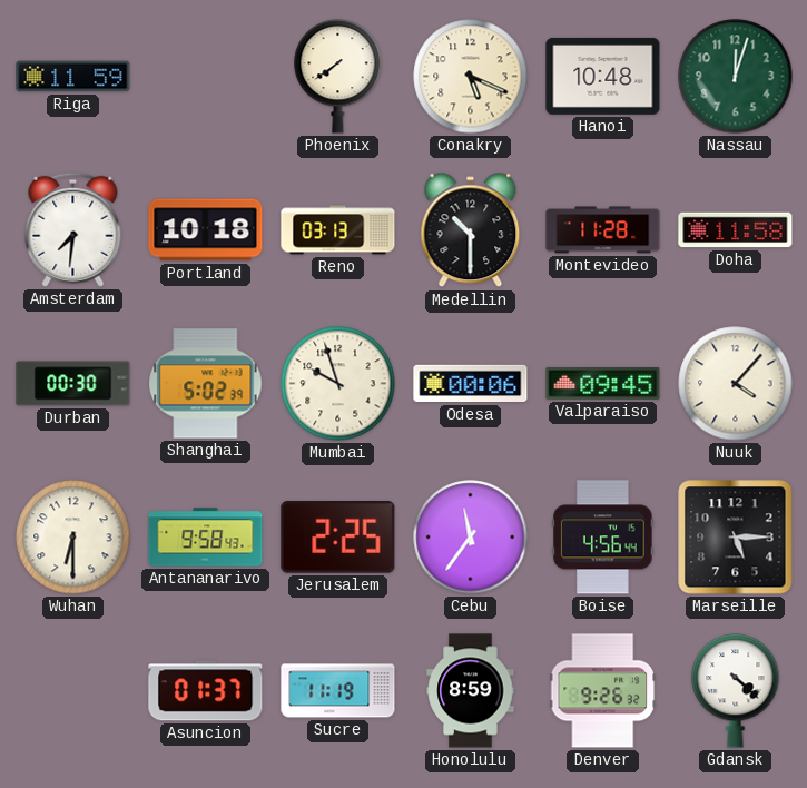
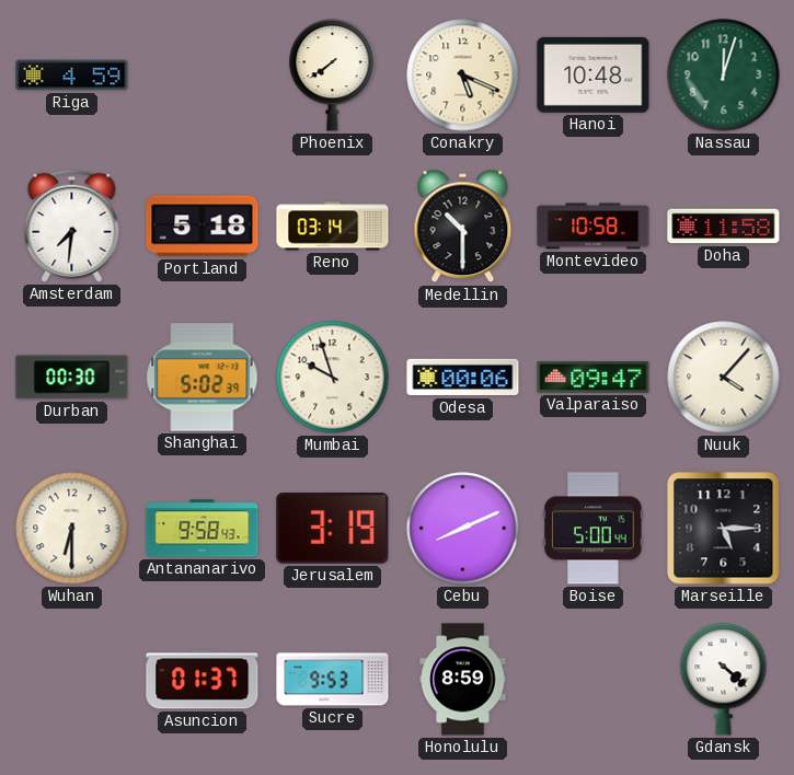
Riga: 11:59 -> 4:59 (72, 76)
Portland: 10:18 -> 5:18 (203, 227)
Reno: 03:13 -> 03:14 (333, 227)
Montevideo: 11:28 -> 10:58 (594, 227)
Valparaiso: 09:45 -> 09:47 (594, 378)
Jerusalem: 2:25 -> 3:19 (333, 529)
Cebu: 11:36 -> 8:11 (463, 529)
Boise: 4:56 -> 5:00 (594, 529)
Sucre: 11:19 -> 9:53 (333, 680)
Denver: 9:26 -> none (603, 691)
